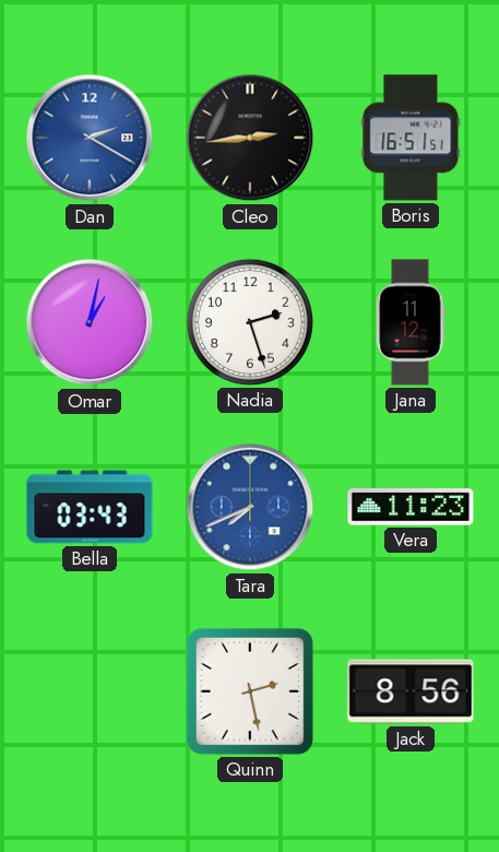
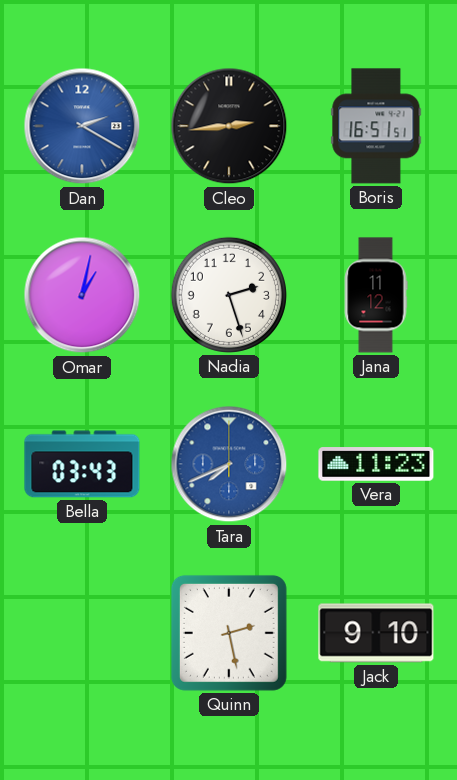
Jack: 8:56 -> 9:10 (376, 633)
